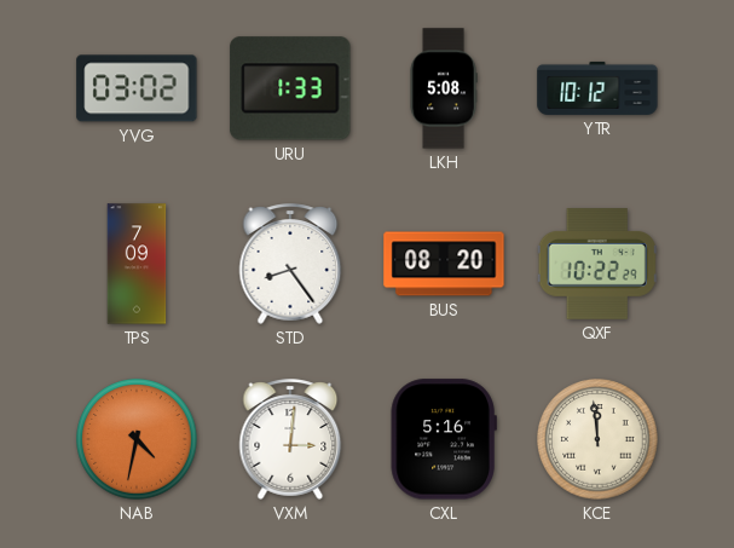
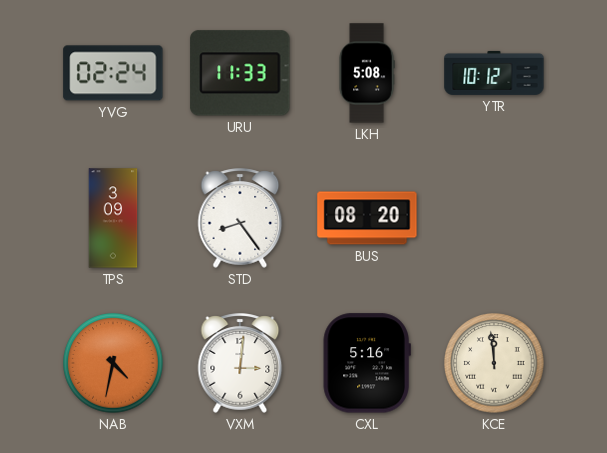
YVG: 03:02 -> 02:24 (113, 73)
URU: 1:33 -> 11:33 (240, 73)
TPS: 7:09 -> 3:09 (113, 218)
QXF: 10:22 -> none (597, 264)
